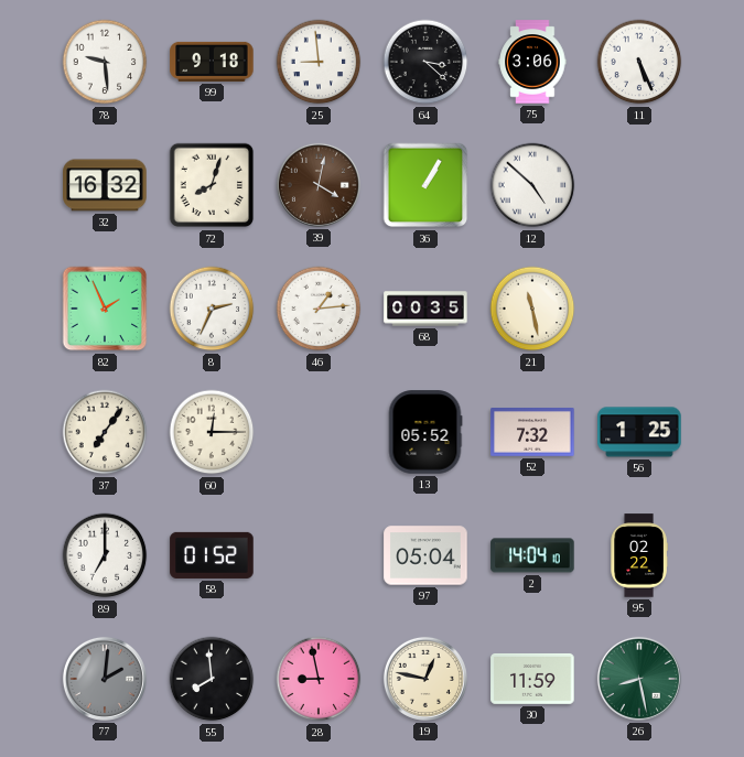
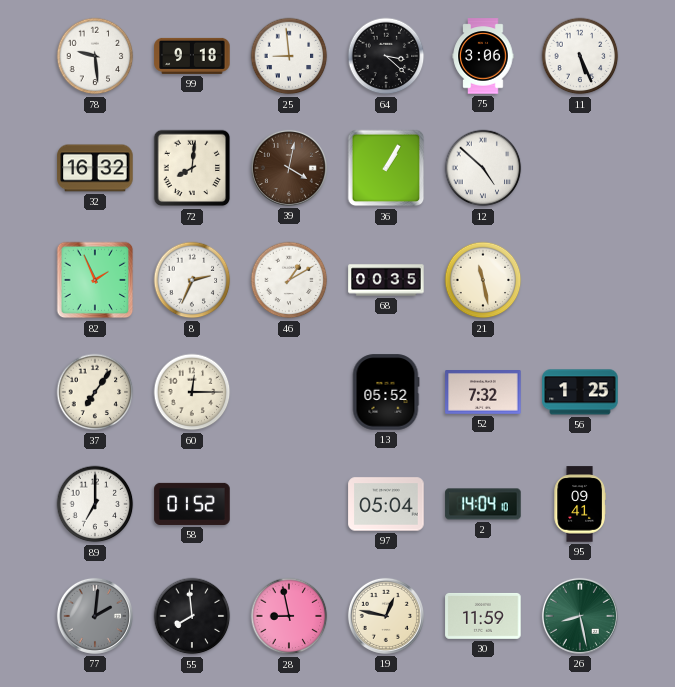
72: 8:03 -> 8:01 (192, 168)
46: 1:14 -> 1:10 (289, 280)
95: 02:22 -> 09:41 (580, 504)
